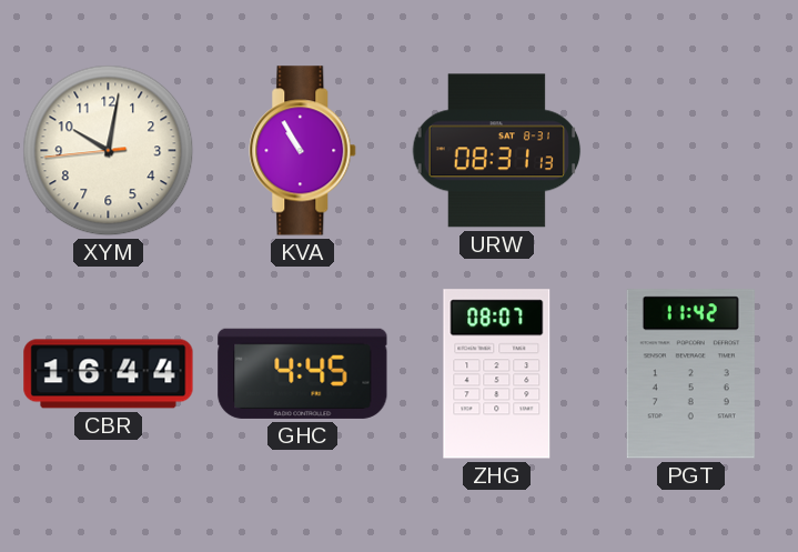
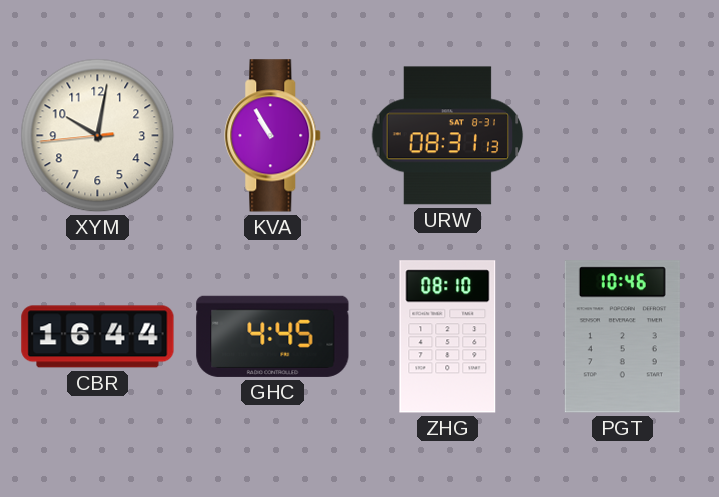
ZHG: 08:07 -> 08:10 (448, 337)
PGT: 11:42 -> 10:46 (622, 337)
